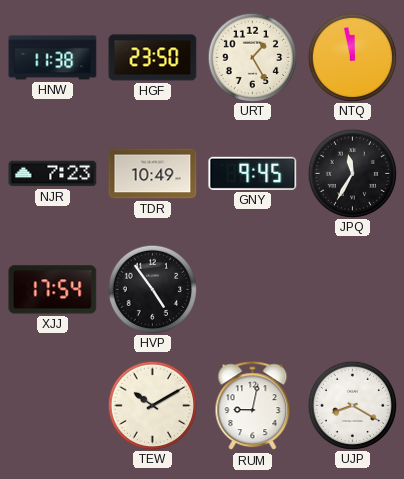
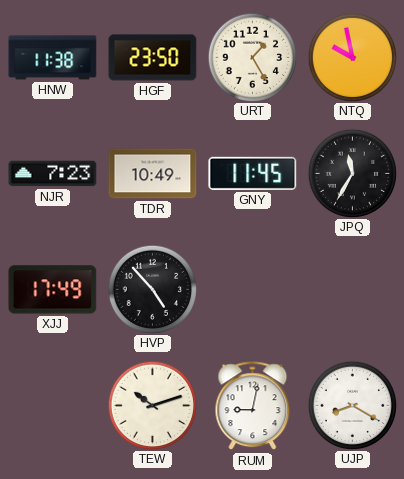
NTQ: 11:58 -> 9:58 (352, 57)
GNY: 9:45 -> 11:45 (253, 173)
XJJ: 17:54 -> 17:49 (53, 290)
HVP: 4:54 -> 4:53 (152, 289)
TEW: 10:10 -> 10:12 (152, 405)
